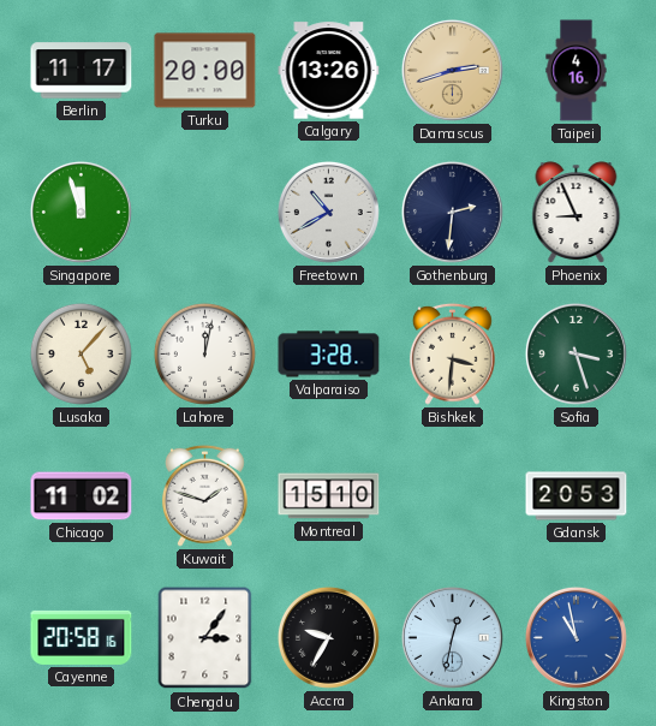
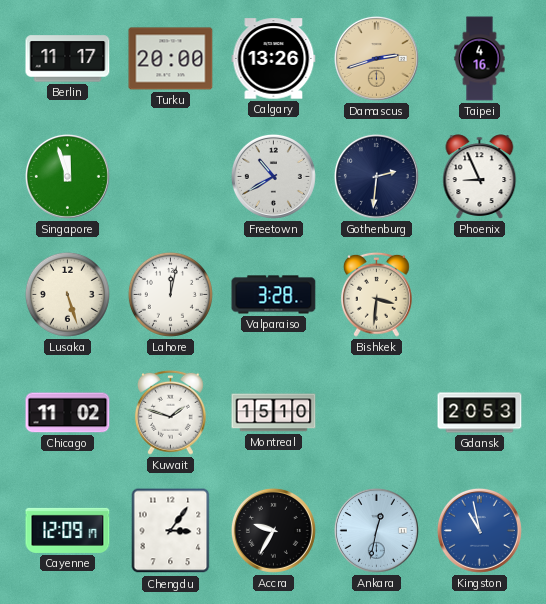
Lusaka: 5:07 -> 5:27 (67, 294)
Sofia: 3:27 -> none (576, 353)
Cayenne: 20:58 -> 12:09 (68, 530)
